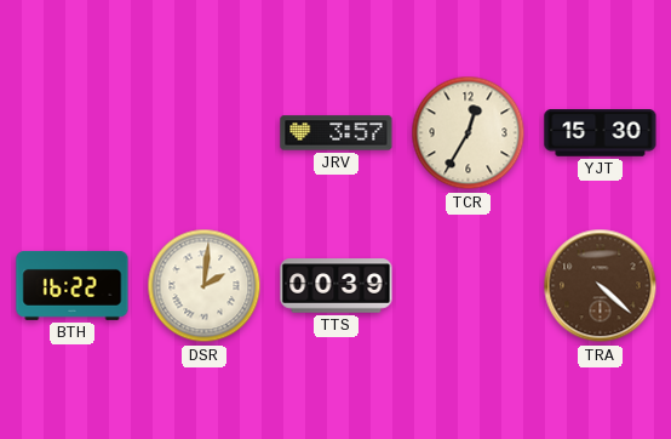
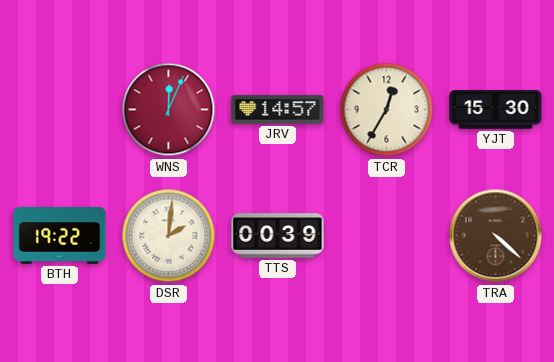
WNS: none -> 12:04 (169, 110)
JRV: 3:57 -> 14:57 (278, 110)
BTH: 16:22 -> 19:22 (60, 235)
